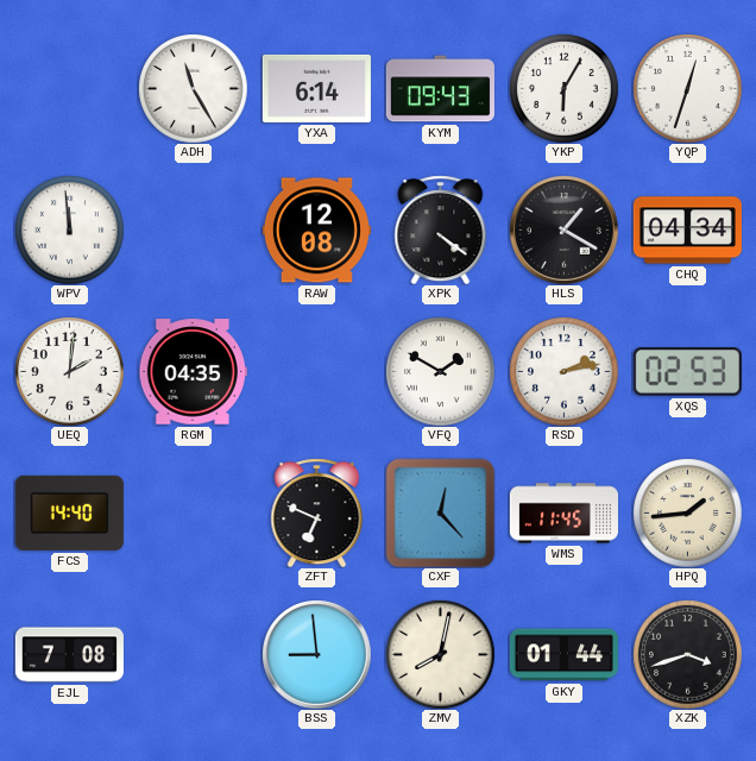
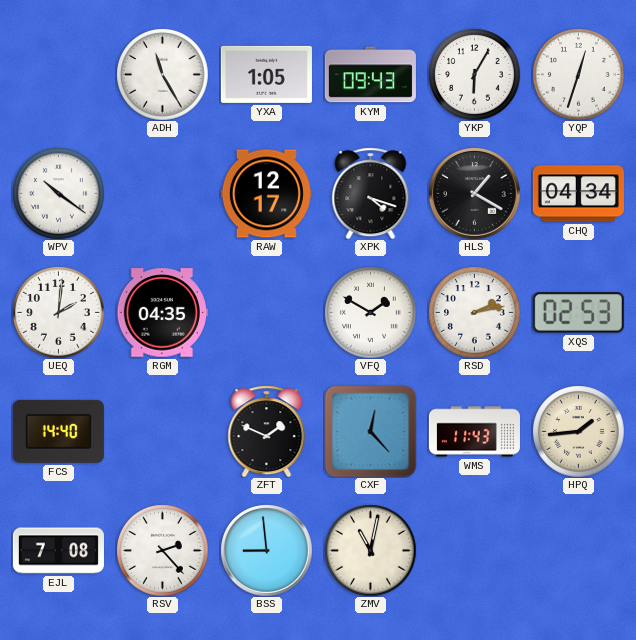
YXA: 6:14 -> 1:05 (266, 74)
WPV: 11:59 -> 10:21 (58, 193)
RAW: 12:08 -> 12:17 (266, 194)
XPK: 4:21 -> 4:18 (371, 193)
ZFT: 6:49 -> 1:49 (267, 431)
WMS: 11:45 -> 11:43 (474, 432)
RSV: none -> 2:23 (162, 550)
ZMV: 8:02 -> 11:02 (370, 550)
GKY: 01:44 -> none (563, 655)
XZK: 3:42 -> none (687, 654)
